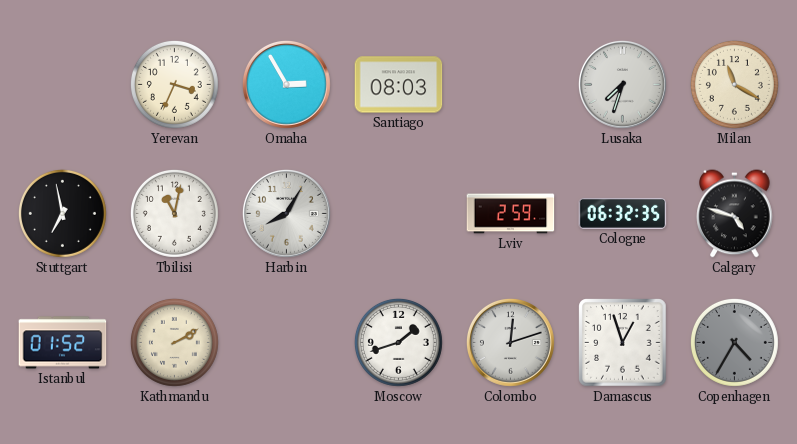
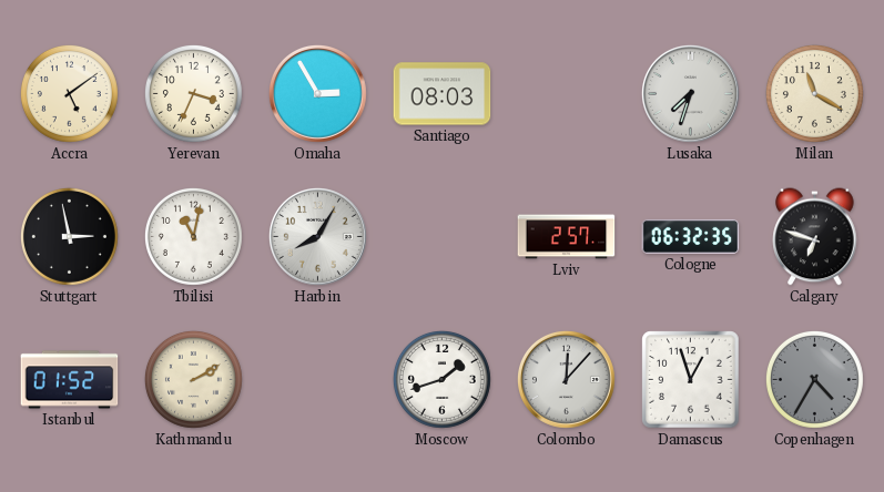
Accra: none -> 5:09 (69, 93)
Stuttgart: 6:58 -> 2:58 (69, 236)
Lviv: 2:59 -> 2:57 (567, 237)
Calgary: 4:48 -> 6:48 (815, 237)
Colombo: 12:12 -> 12:07 (566, 379)
